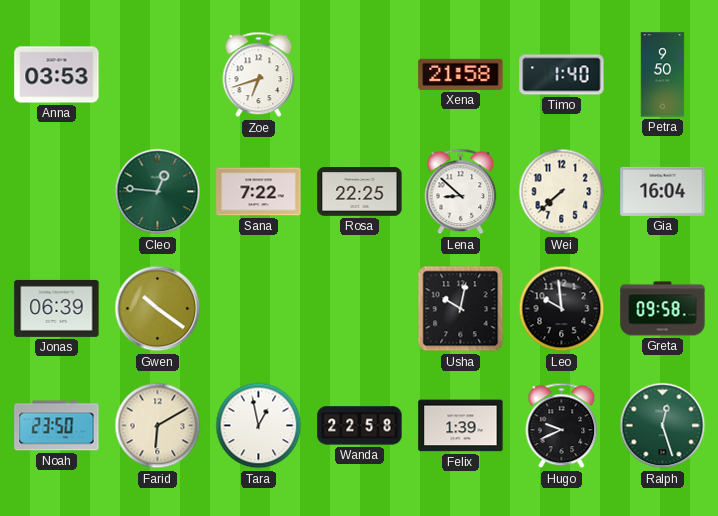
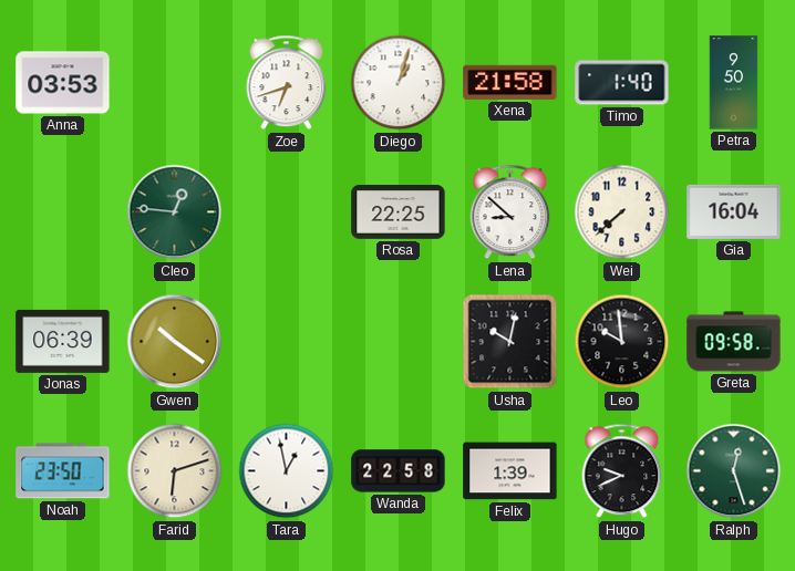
Diego: none -> 1:03 (399, 83)
Sana: 7:22 -> none (259, 192)
Farid: 6:10 -> 6:12 (175, 471)
